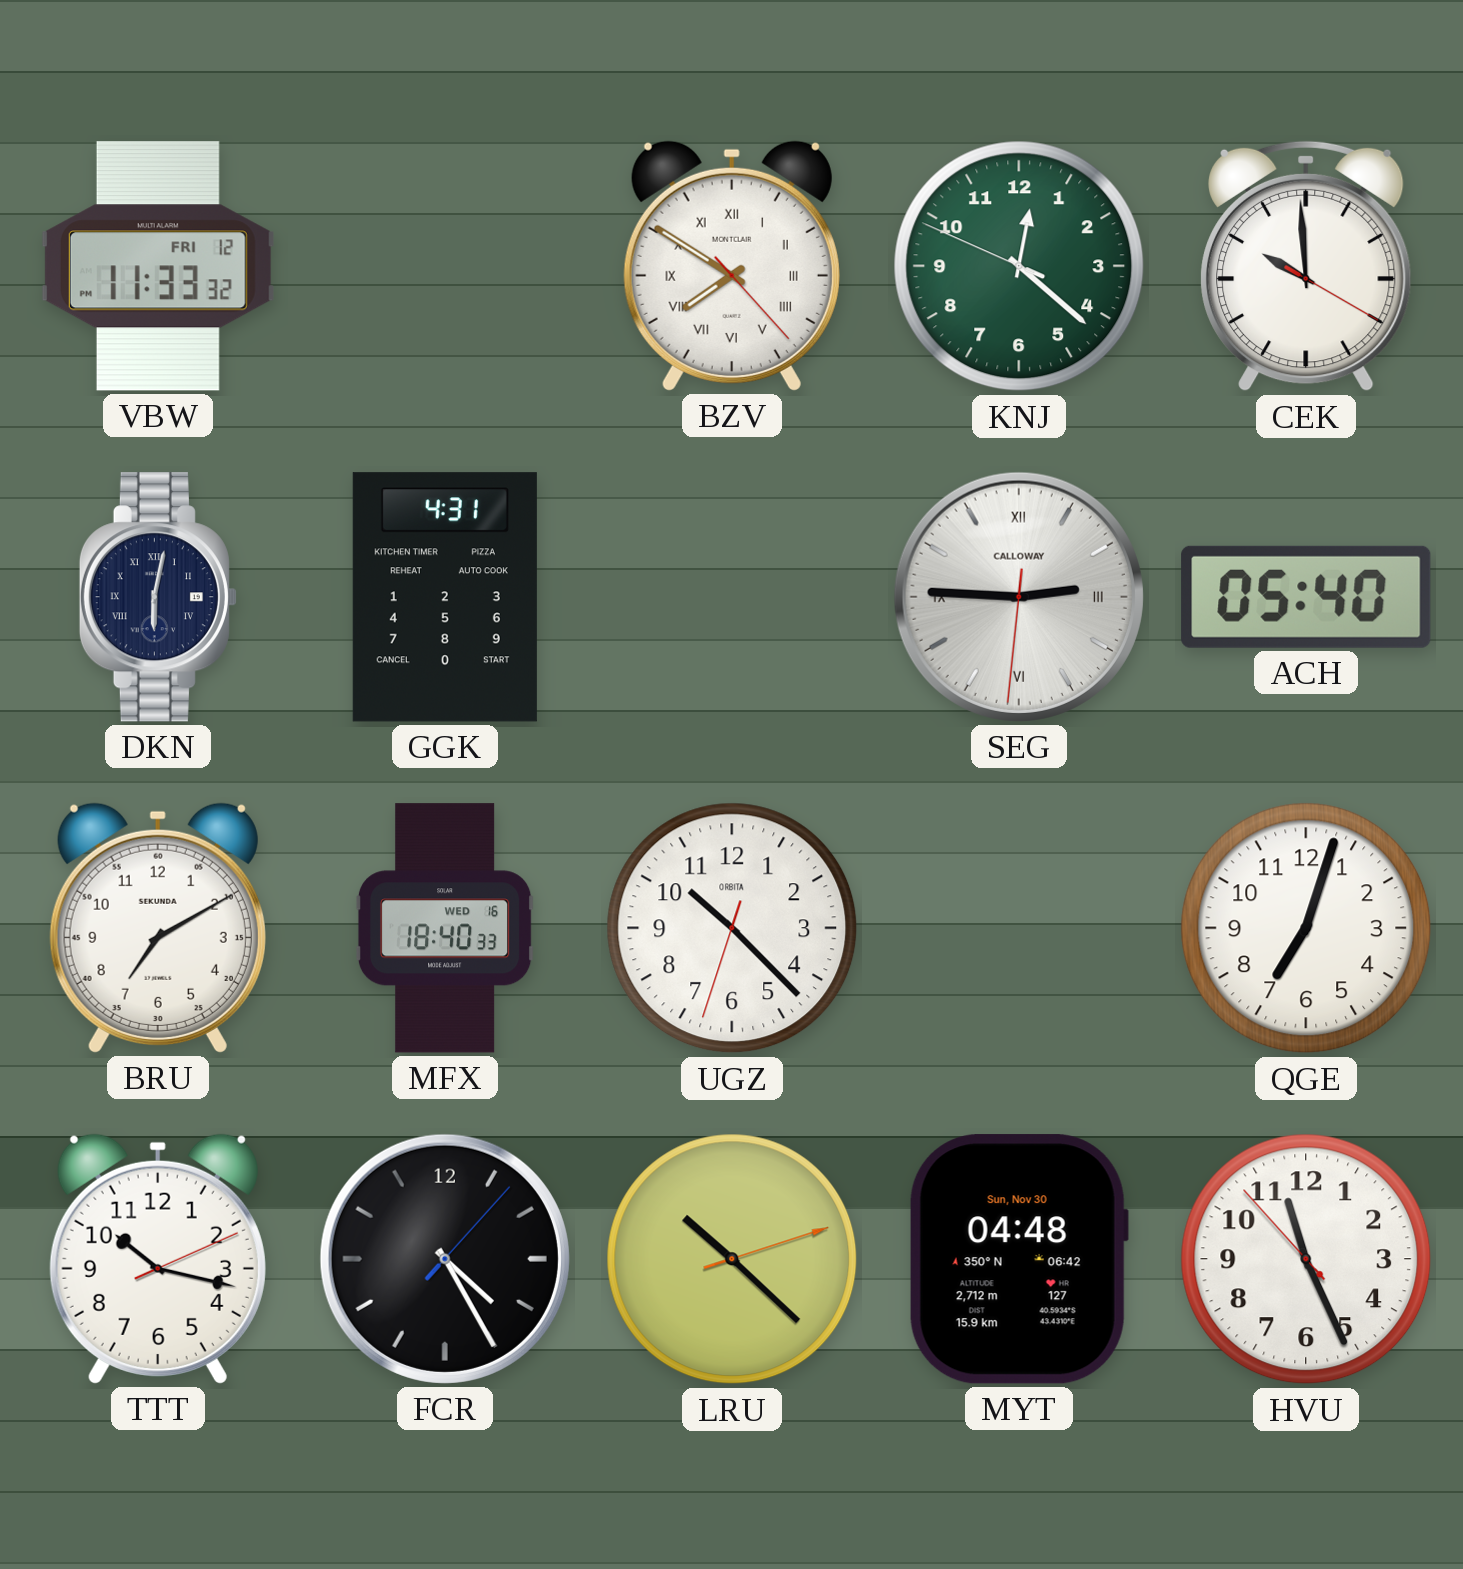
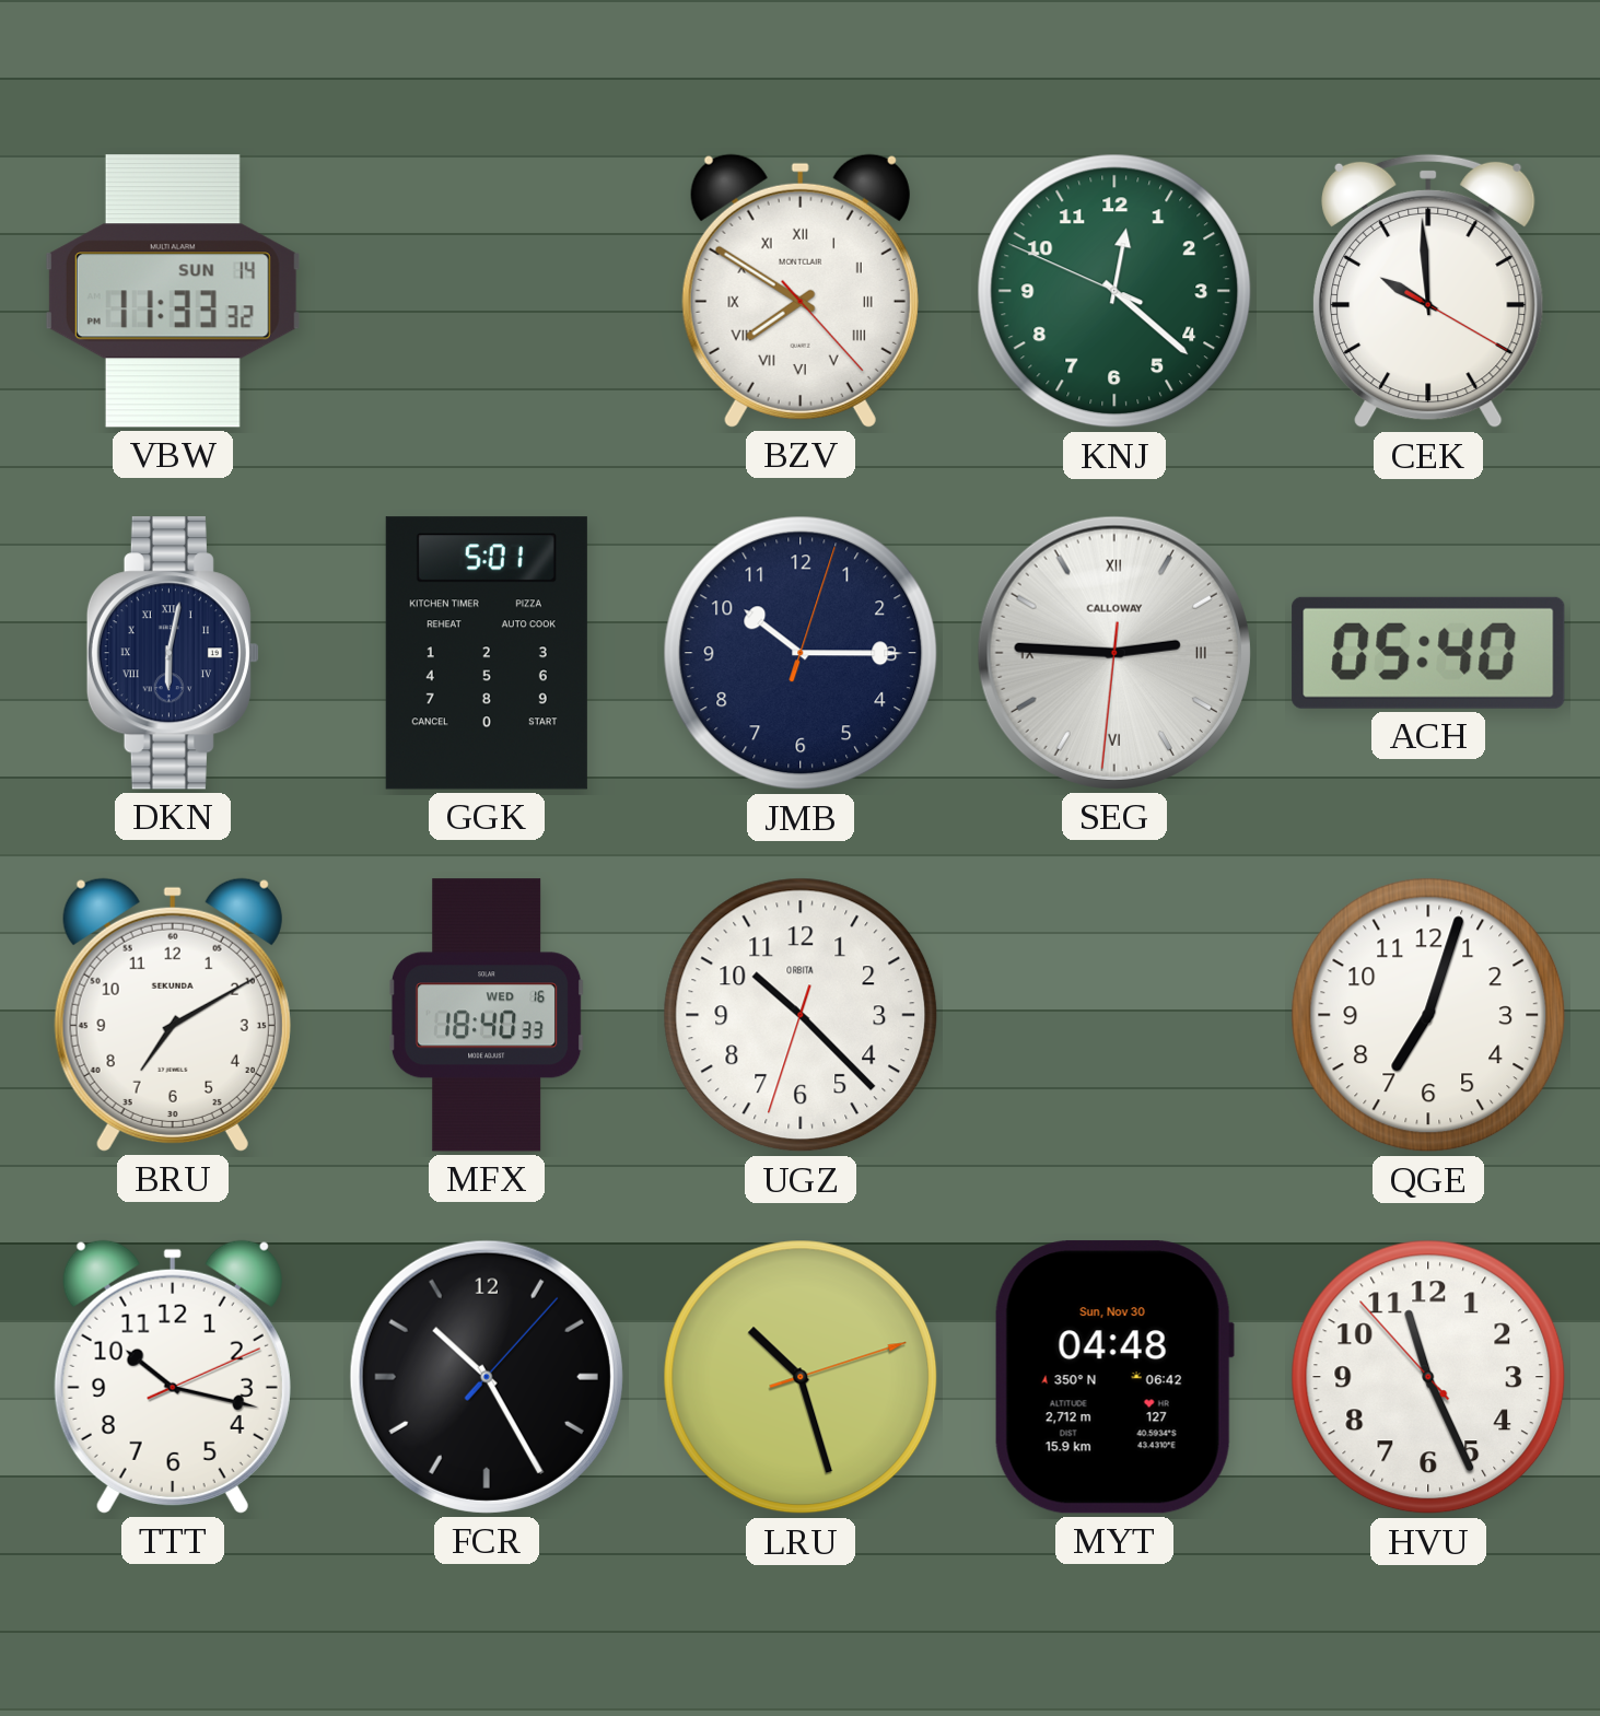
VBW date: FRI 12 -> SUN 14 (173, 291)
GGK: 4:31 -> 5:01 (487, 653)
JMB: none -> 10:15 (801, 653)
FCR: 4:25 -> 10:25 (487, 1377)
LRU: 10:22 -> 10:27 (801, 1377)
